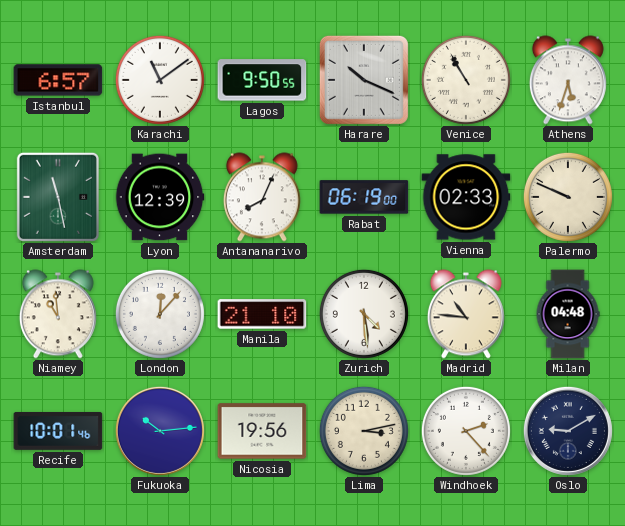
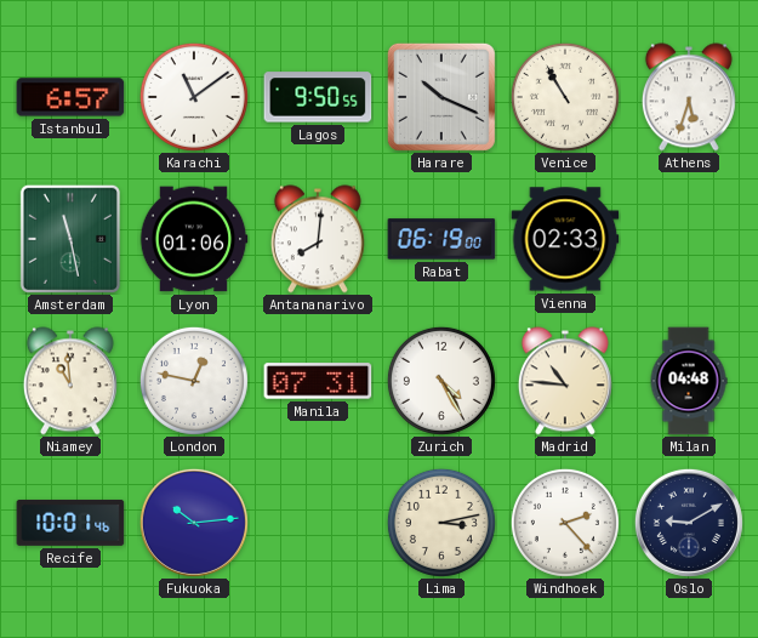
Lyon: 12:39 -> 01:06 (194, 239)
Antananarivo: 8:04 -> 8:01 (318, 239)
Palermo: 9:49 -> none (568, 197)
London: 12:07 -> 12:47 (194, 381)
Manila: 21:10 -> 07:31 (318, 381)
Zurich: 4:29 -> 4:25 (441, 381)
Nicosia: 19:56 -> none (262, 431)
